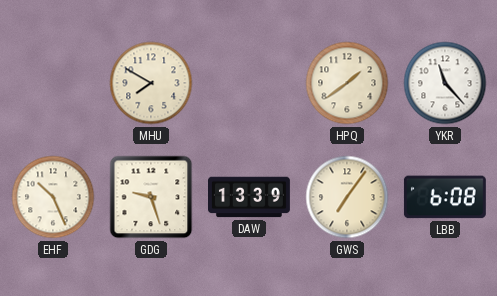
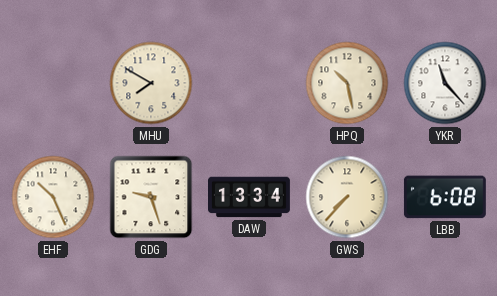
HPQ: 1:39 -> 10:28 (347, 83)
DAW: 13:39 -> 13:34 (250, 197)
GWS: 7:06 -> 7:37 (347, 197)
